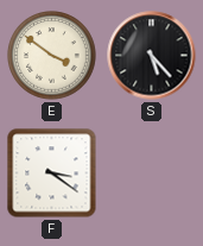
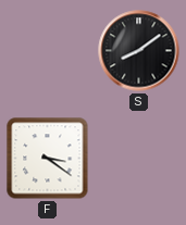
E: 3:51 -> none (52, 56)
S: 5:23 -> 8:09 (139, 51)
